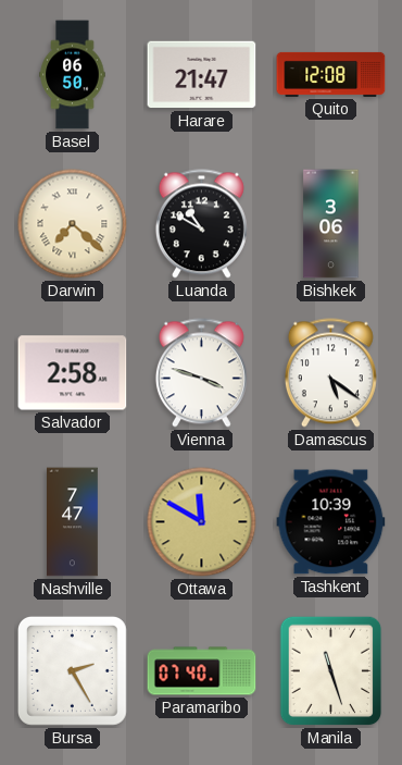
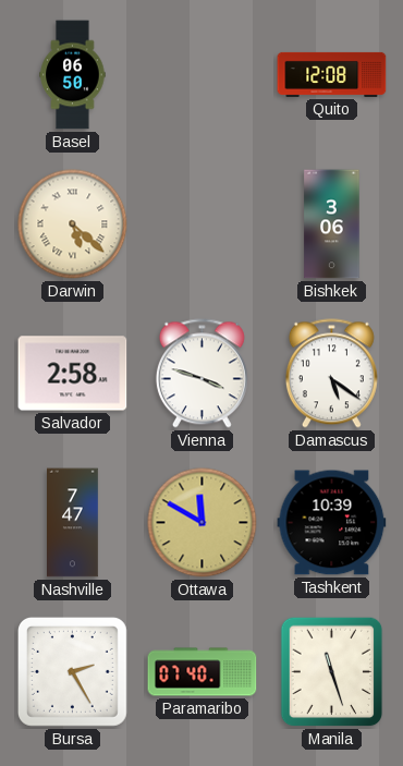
Harare: 21:47 -> none (202, 75)
Darwin: 7:22 -> 5:22 (73, 224)
Luanda: 10:50 -> none (201, 224)
